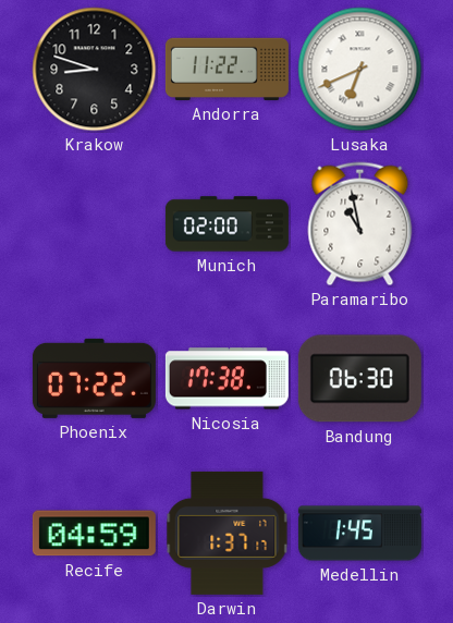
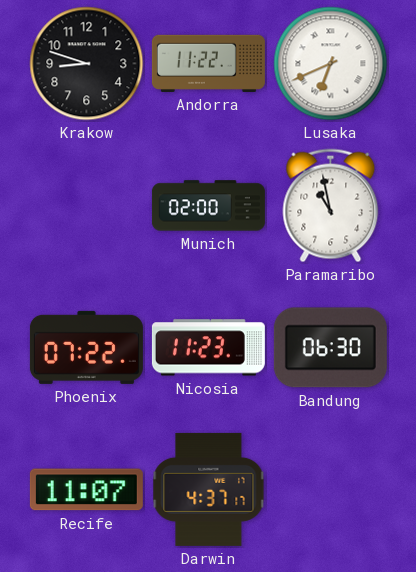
Nicosia: 17:38 -> 11:23 (208, 348)
Recife: 04:59 -> 11:07 (86, 490)
Darwin: 1:37 -> 4:37 (209, 489)
Medellin: 1:45 -> none (359, 534)
